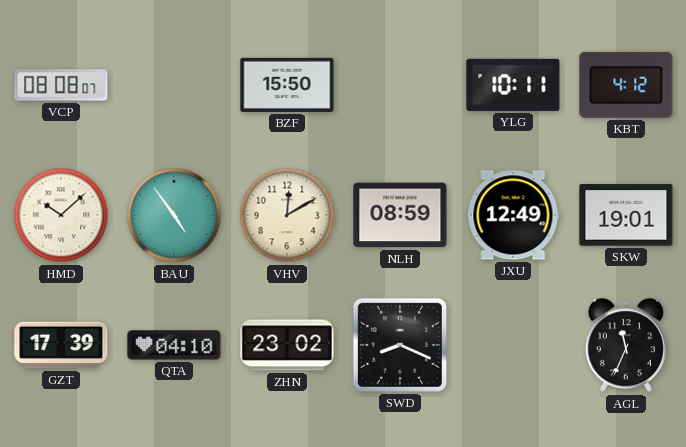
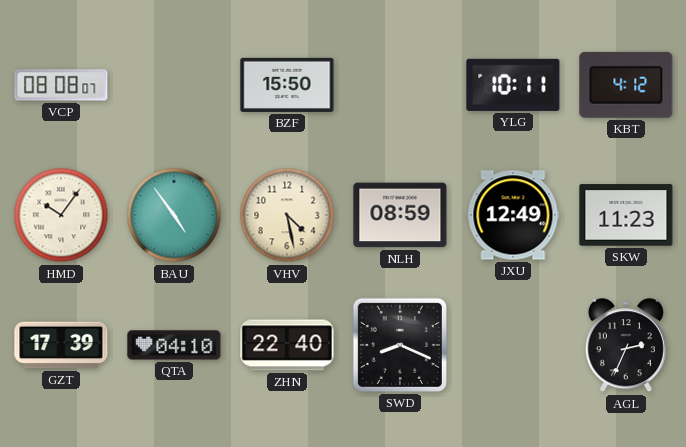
HMD: 10:08 -> 10:06 (61, 215)
VHV: 12:10 -> 4:28 (287, 215)
SKW: 19:01 -> 11:23 (626, 215)
ZHN: 23:02 -> 22:40 (287, 345)
AGL: 11:34 -> 2:34 (626, 346)
